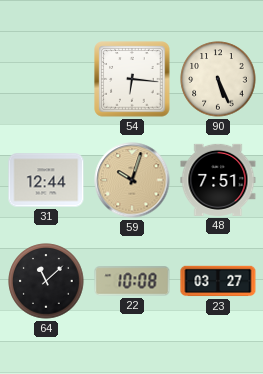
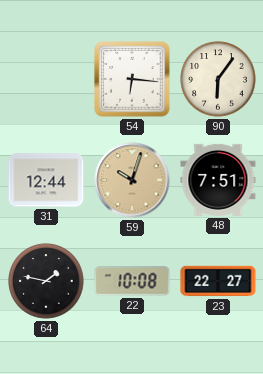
90: 5:26 -> 6:06 (218, 79)
64: 11:08 -> 1:47 (46, 281)
23: 03:27 -> 22:27 (218, 281)
